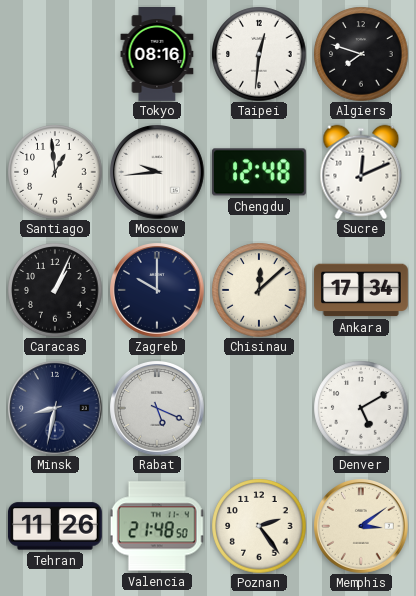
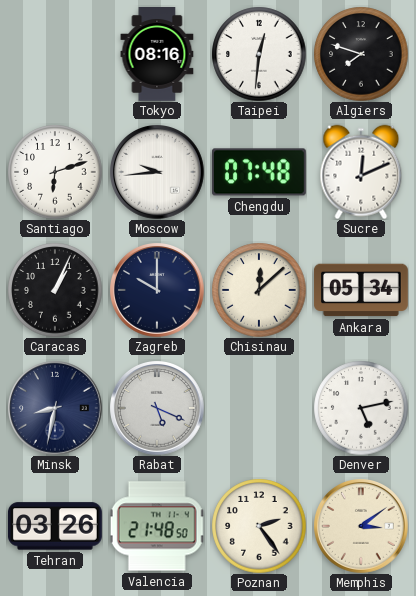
Santiago: 12:59 -> 6:12 (55, 172)
Chengdu: 12:48 -> 07:48 (259, 172)
Ankara: 17:34 -> 05:34 (362, 290)
Denver: 5:10 -> 5:13 (361, 408)
Tehran: 11:26 -> 03:26 (56, 526)
